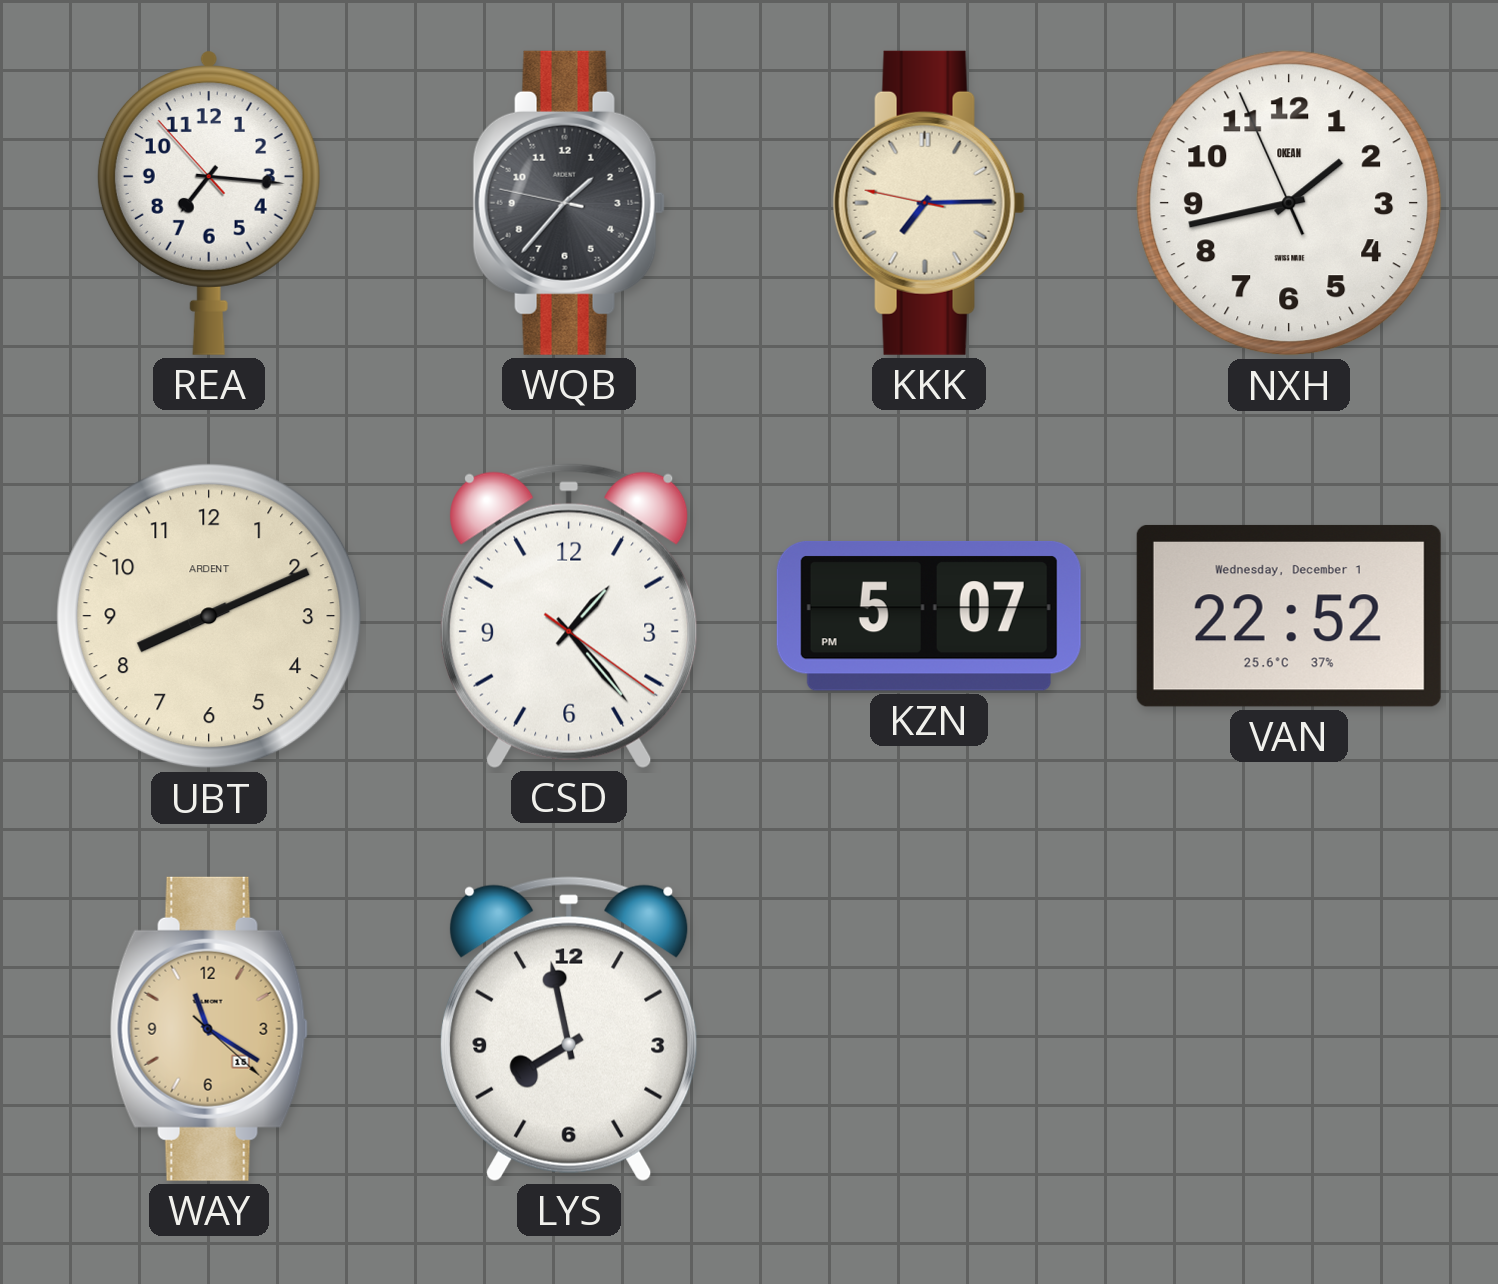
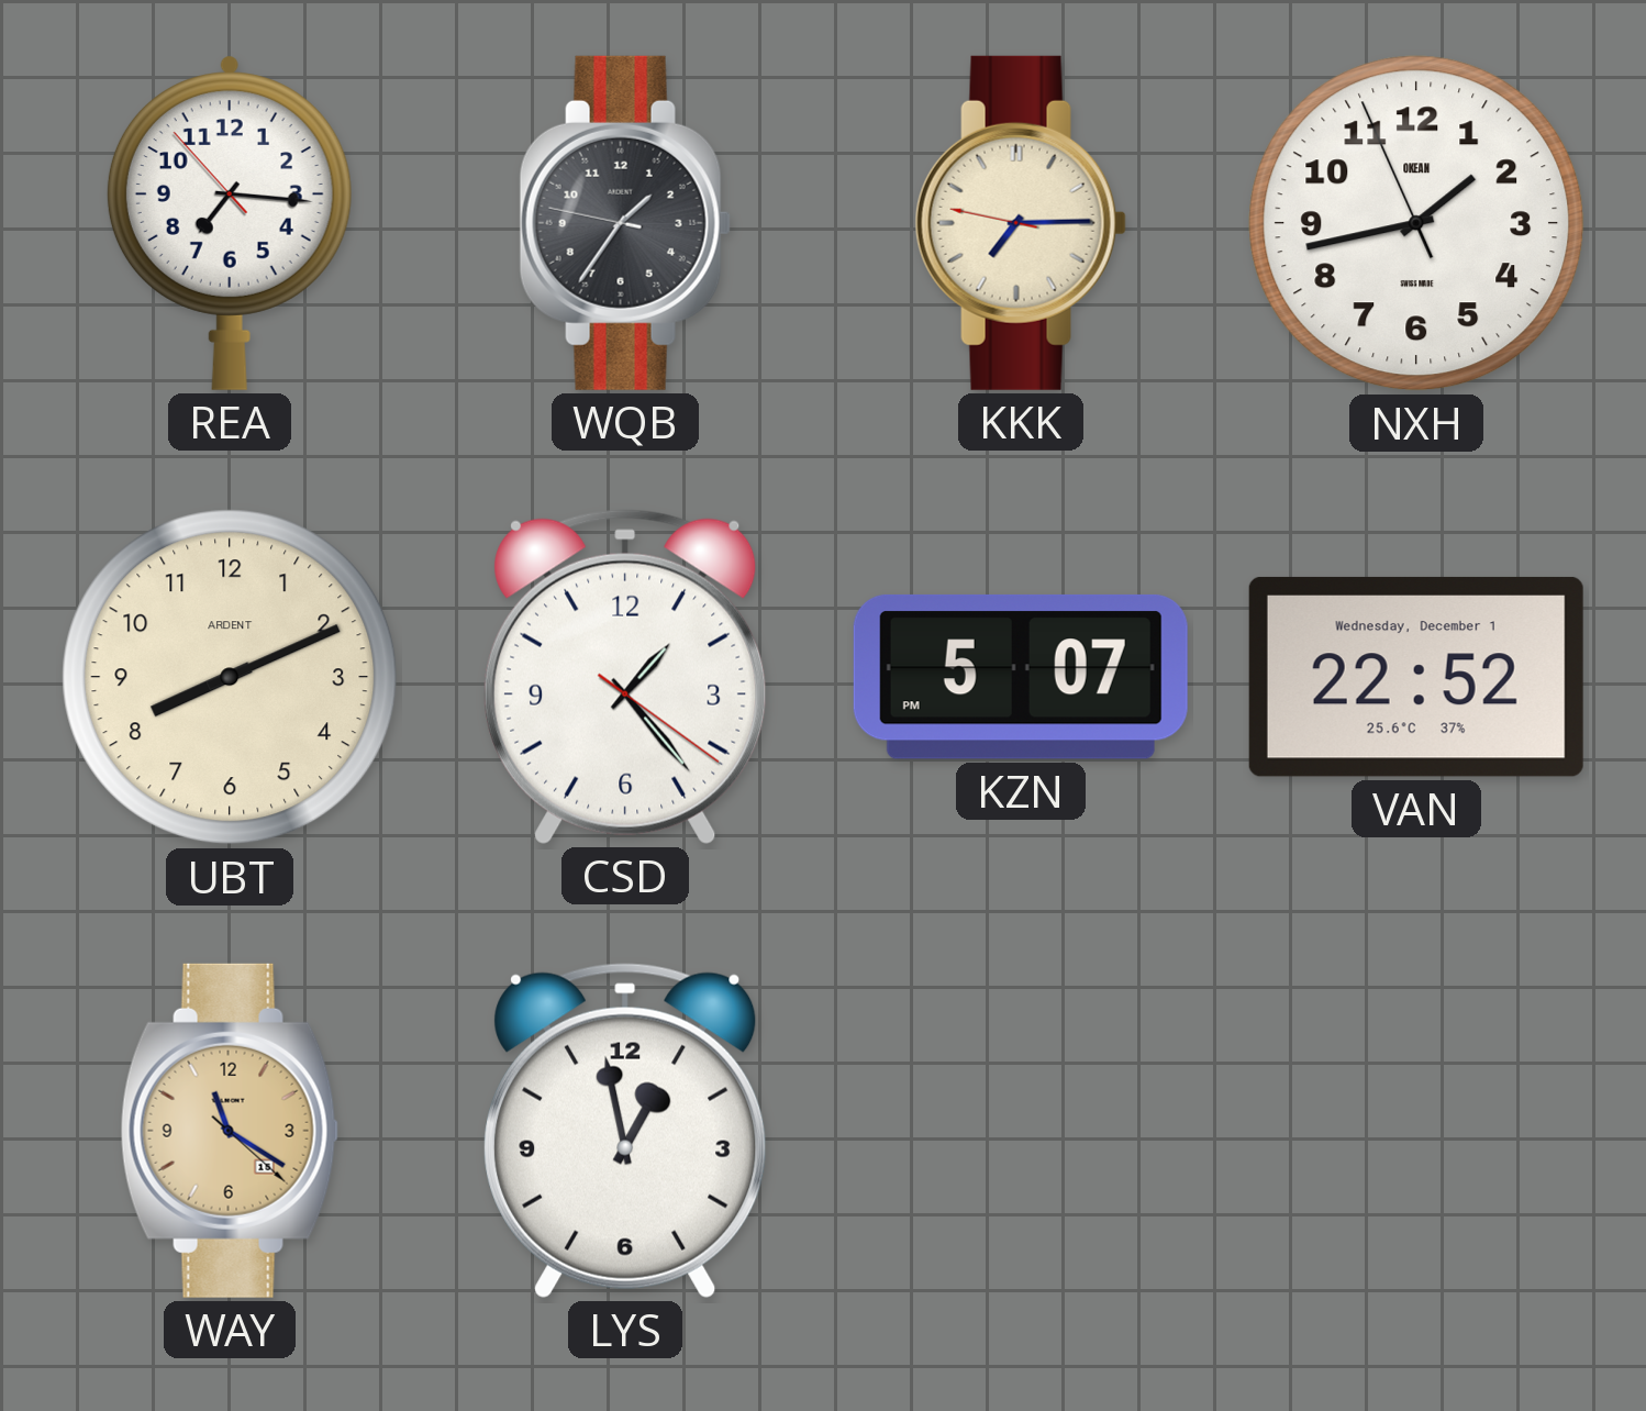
WQB: 1:36 -> 1:35 (625, 223)
LYS: 7:58 -> 12:58 (625, 1131)
